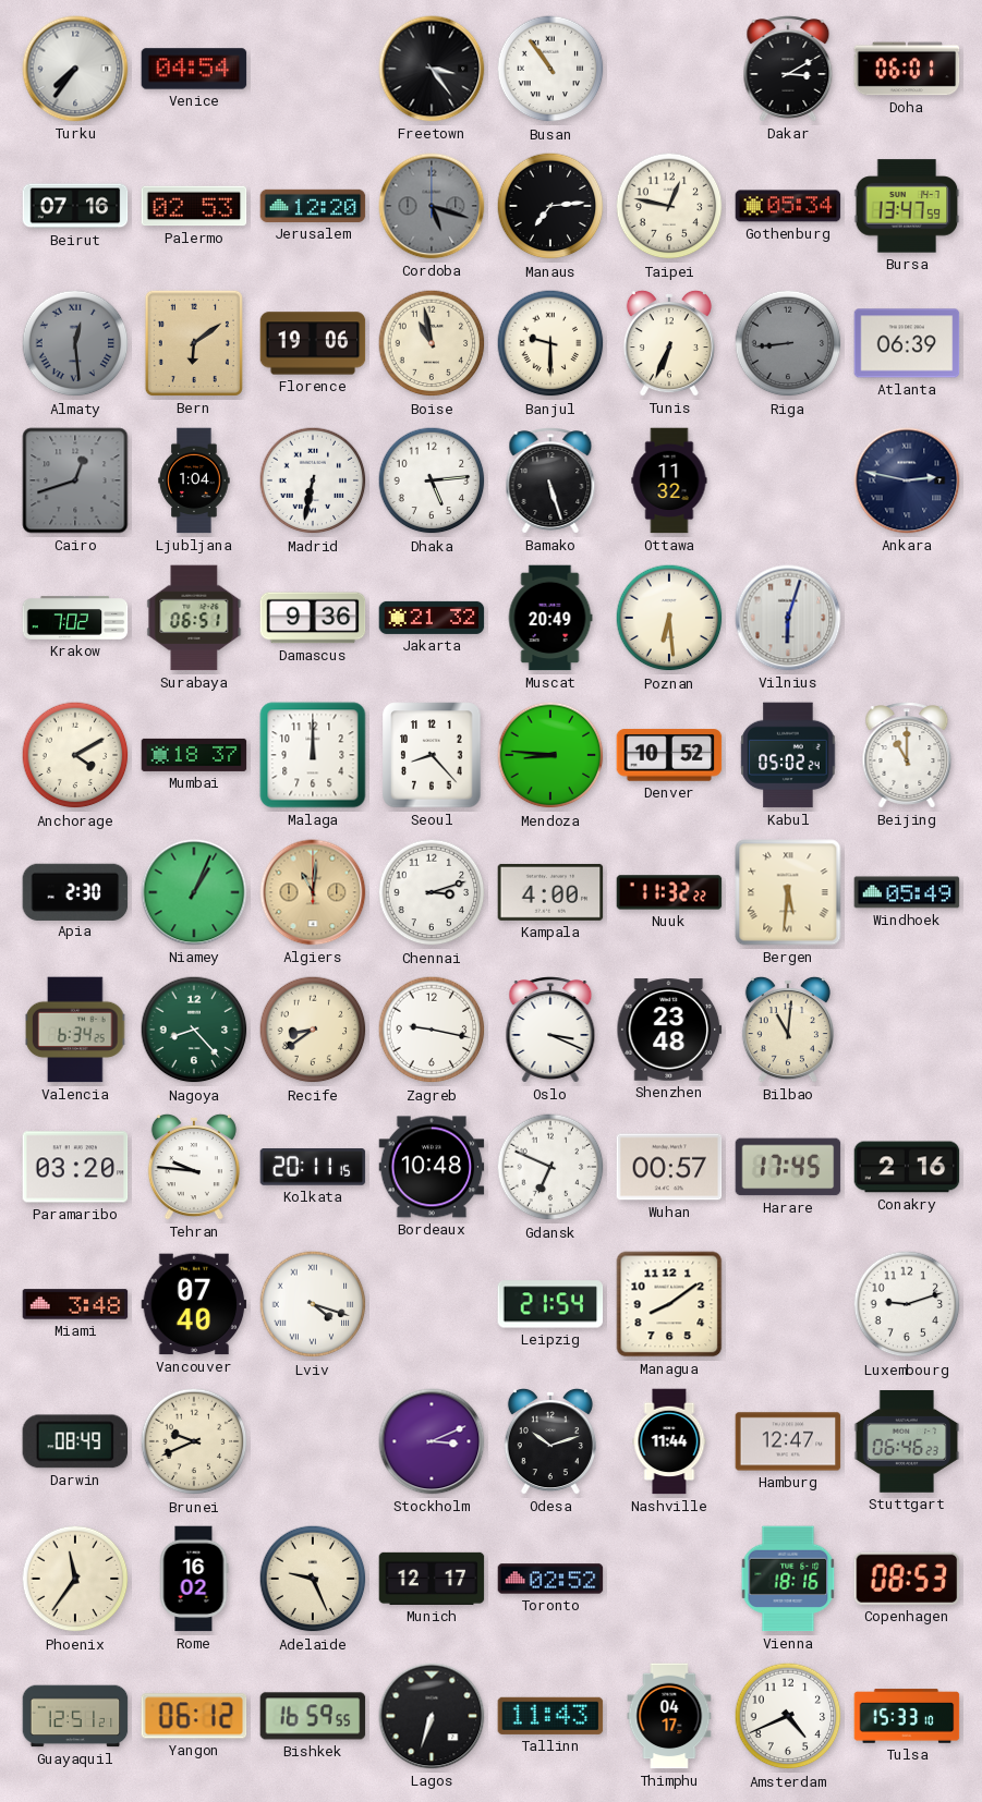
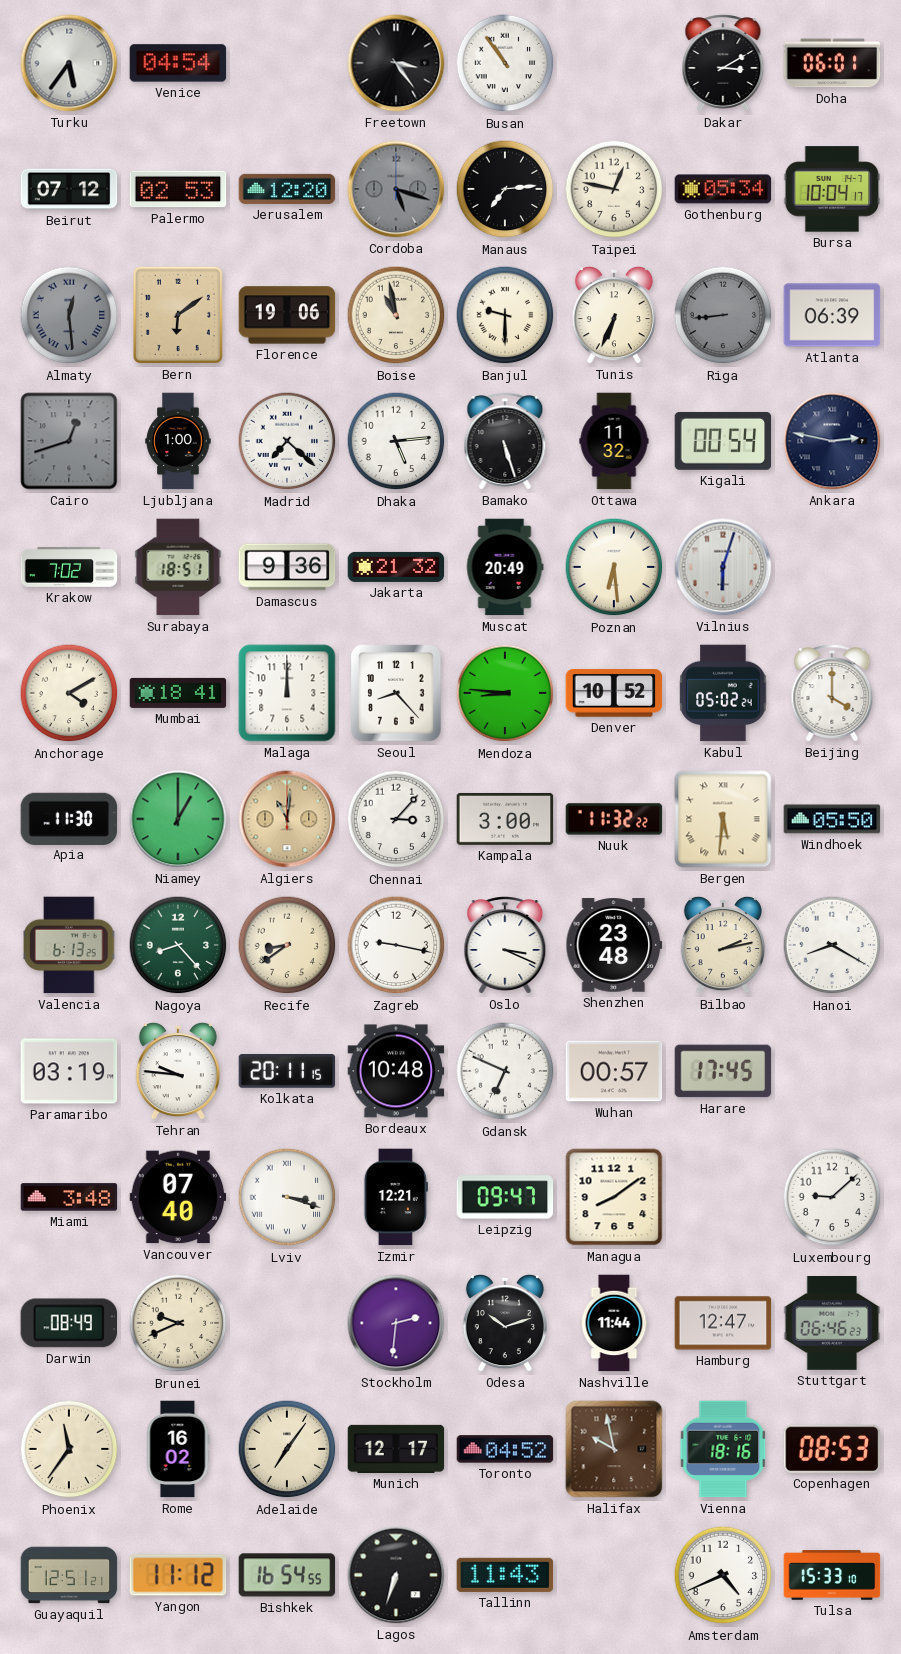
Turku: 7:36 -> 5:36 (69, 63)
Beirut: 07:16 -> 07:12 (69, 189)
Bursa: 13:47 -> 10:04 (832, 189)
Ljubljana: 1:04 -> 1:00 (178, 441)
Madrid: 6:32 -> 7:22 (287, 441)
Kigali: none -> 00:54 (723, 441)
Surabaya: 06:51 -> 18:51 (178, 567)
Mumbai: 18:37 -> 18:41 (178, 693)
Beijing: 11:00 -> 4:00 (832, 693)
Apia: 2:30 -> 11:30 (69, 818)
Niamey: 1:04 -> 1:00 (178, 819)
Chennai: 3:12 -> 3:07 (396, 819)
Kampala: 4:00 -> 3:00 (505, 819)
Windhoek: 05:49 -> 05:50 (832, 819)
Valencia: 6:34 -> 6:13 (70, 945)
Bilbao: 11:01 -> 2:13 (723, 945)
Hanoi: none -> 8:20 (832, 945)
Paramaribo: 03:20 -> 03:19 (69, 1071)
Conakry: 2:16 -> none (907, 1167)
Lviv: 4:18 -> 3:18 (287, 1197)
Izmir: none -> 12:21 (396, 1197)
Leipzig: 21:54 -> 09:47 (505, 1197)
Luxembourg: 9:12 -> 9:08 (832, 1197)
Stockholm: 3:11 -> 2:31 (396, 1323)
Adelaide: 9:26 -> 7:06 (287, 1449)
Toronto: 02:52 -> 04:52 (505, 1449)
Halifax: none -> 9:58 (614, 1449)
Yangon: 06:12 -> 11:12 (178, 1575)
Bishkek: 16:59 -> 16:54 (287, 1575)
Thimphu: 04:17 -> none (669, 1716)
